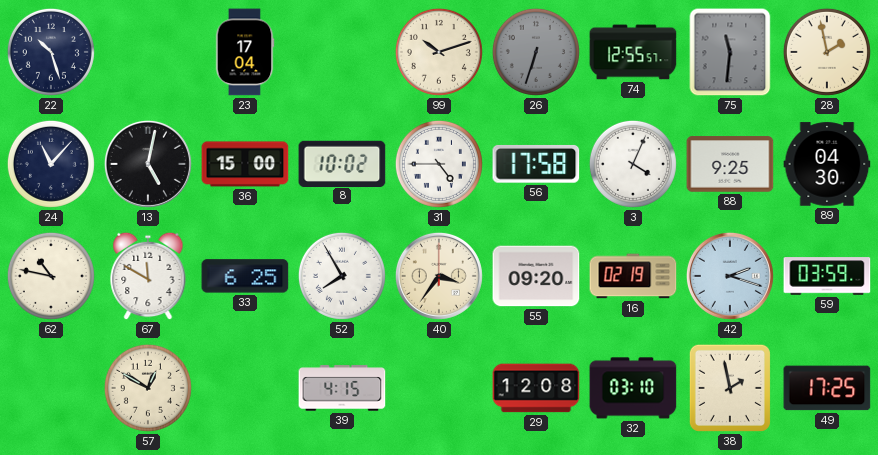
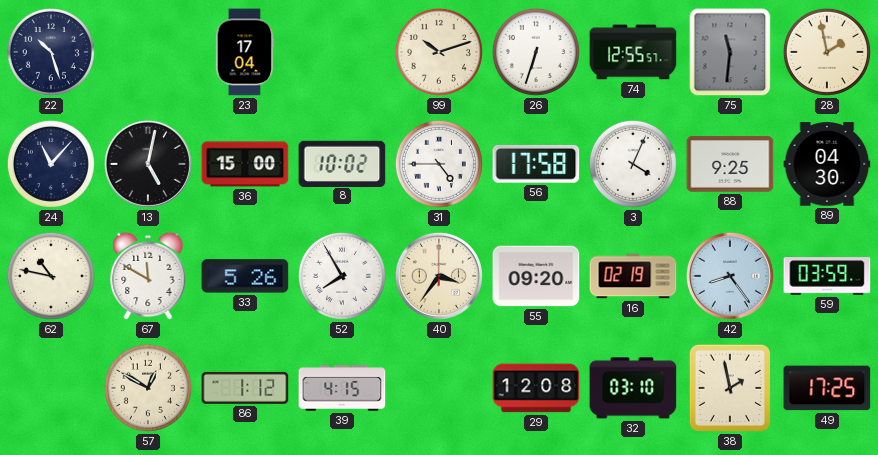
26 dial: grey -> white (536, 52)
33: 6:25 -> 5:26 (245, 276)
42: 2:18 -> 8:24 (730, 276)
86: none -> 1:12 (245, 388)
